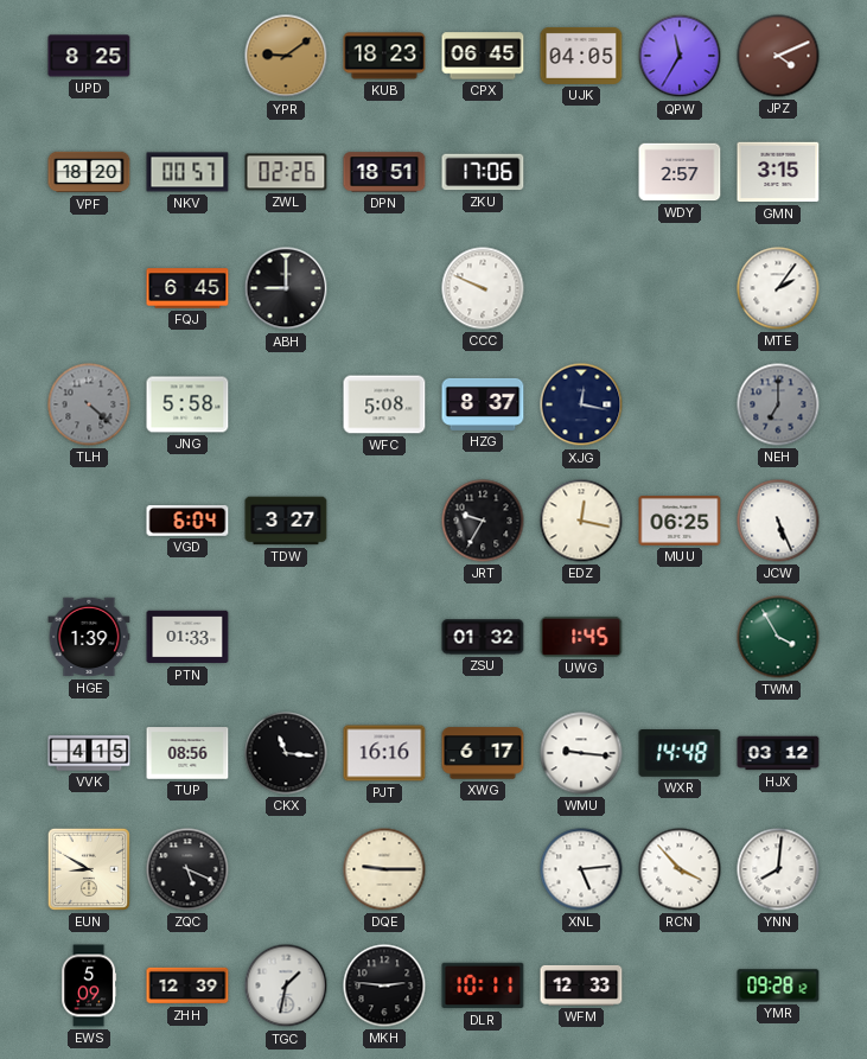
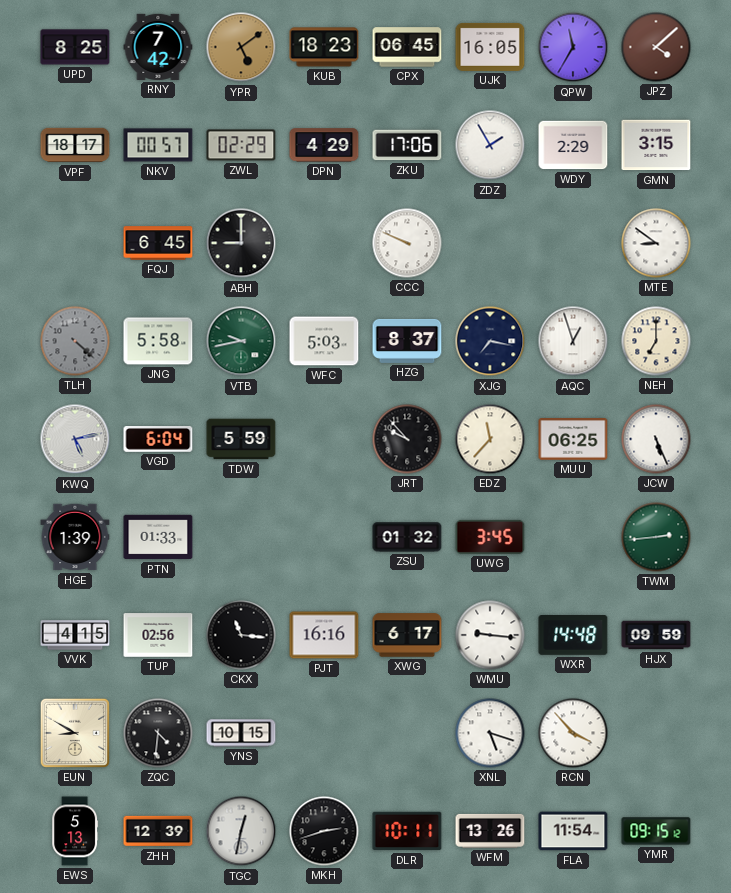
RNY: none -> 7:42 (158, 47)
YPR: 9:09 -> 5:09 (241, 47)
UJK: 04:05 -> 16:05 (490, 47)
JPZ: 4:11 -> 4:08 (656, 47)
VPF: 18:20 -> 18:17 (75, 145)
ZWL: 02:26 -> 02:29 (241, 145)
DPN: 18:51 -> 4:29 (324, 145)
ZDZ: none -> 1:55 (490, 145)
WDY: 2:57 -> 2:29 (573, 145)
MTE: 2:06 -> 8:51 (656, 243)
VTB: none -> 9:43 (241, 341)
WFC: 5:08 -> 5:03 (324, 341)
XJG: 12:17 -> 7:17 (490, 341)
AQC: none -> 12:57 (573, 341)
NEH dial: grey -> cream (656, 341)
KWQ: none -> 5:13 (75, 439)
TDW: 3:27 -> 5:59 (241, 439)
JRT: 9:35 -> 9:53 (407, 439)
EDZ: 12:17 -> 11:37 (490, 439)
UWG: 1:45 -> 3:45 (490, 537)
TWM: 3:55 -> 2:44 (656, 537)
TUP: 08:56 -> 02:56 (158, 635)
HJX: 03:12 -> 09:59 (656, 635)
ZQC: 5:19 -> 4:31 (158, 733)
YNS: none -> 10:15 (241, 733)
DQE: 9:15 -> none (384, 869)
XNL: 5:14 -> 5:18 (490, 733)
YNN: 8:01 -> none (778, 869)
EWS: 5:09 -> 5:13 (75, 831)
TGC: 1:32 -> 12:32 (241, 831)
MKH: 2:46 -> 2:42 (324, 831)
WFM: 12:33 -> 13:26 (490, 831)
FLA: none -> 11:54 (573, 831)
YMR: 09:28 -> 09:15 (656, 831)
